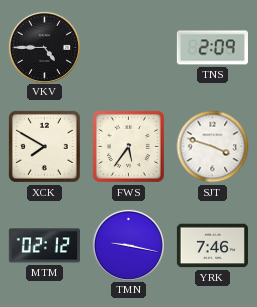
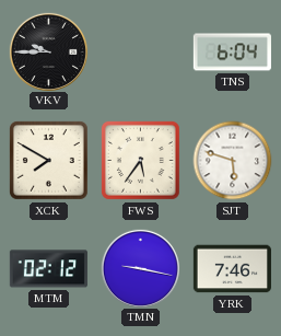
VKV: 4:45 -> 9:45 (48, 51)
TNS: 2:09 -> 6:04 (232, 53)
SJT: 3:48 -> 5:48 (233, 161)
